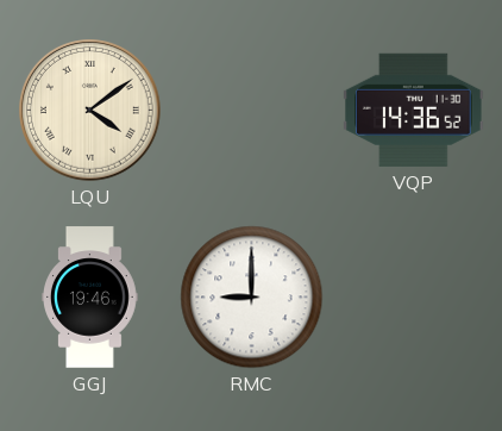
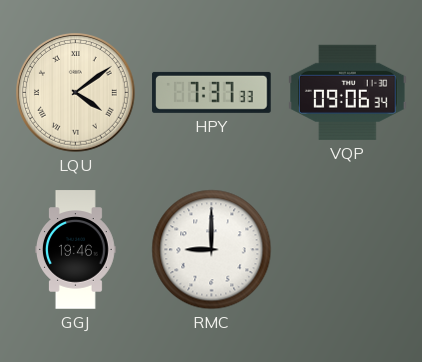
HPY: none -> 7:37 (212, 92)
VQP: 14:36 -> 09:06 (348, 92)
